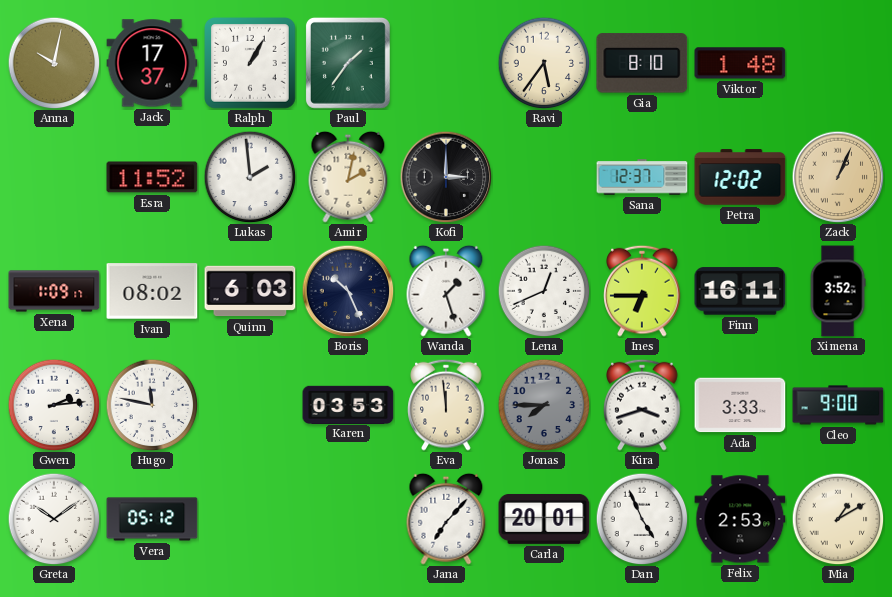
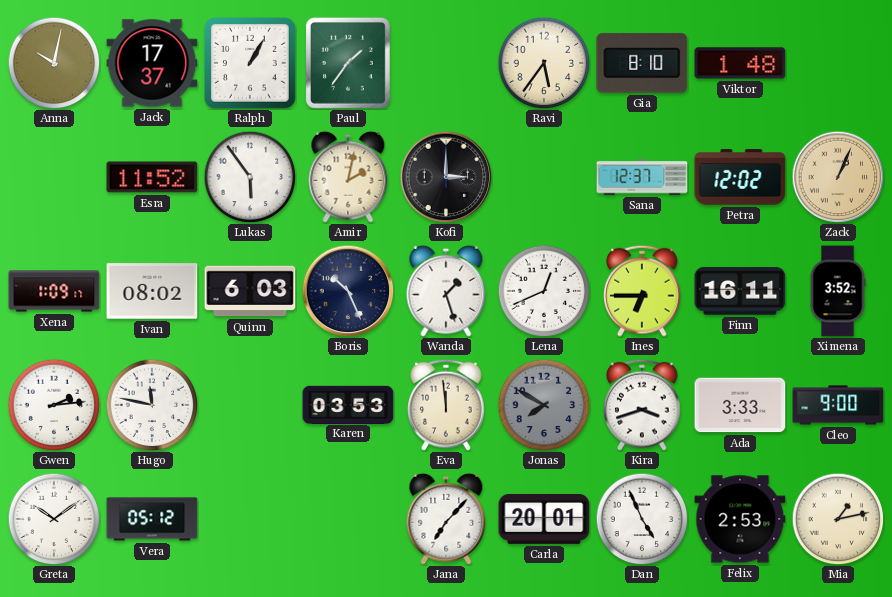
Lukas: 1:59 -> 5:54 (250, 177)
Jonas: 7:45 -> 7:50 (544, 405)
Mia: 1:10 -> 1:13 (838, 519)
